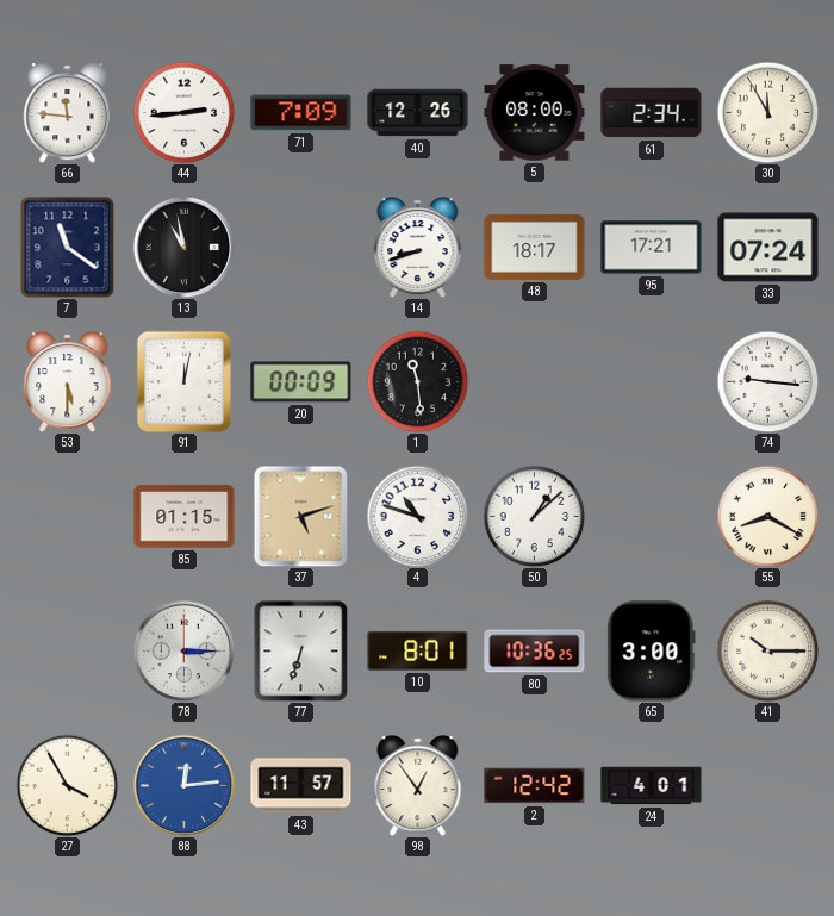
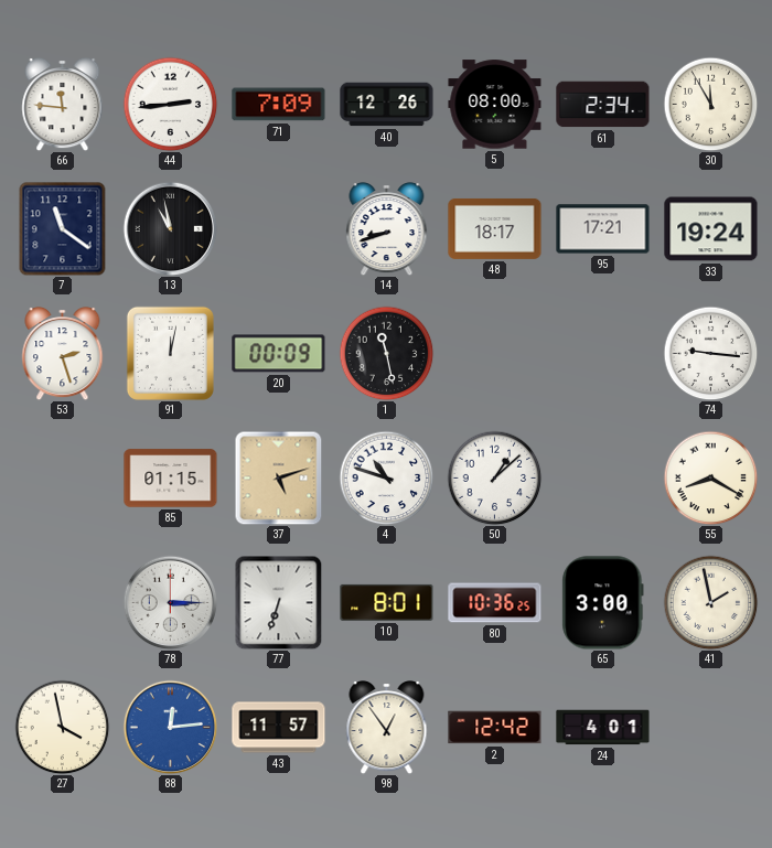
33: 07:24 -> 19:24 (711, 229)
53: 5:30 -> 2:27 (63, 353)
1: 11:29 -> 11:28 (386, 353)
41: 10:15 -> 1:58 (710, 602)
27: 3:55 -> 3:58 (62, 727)
